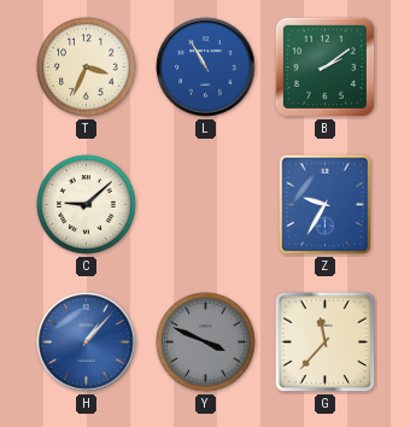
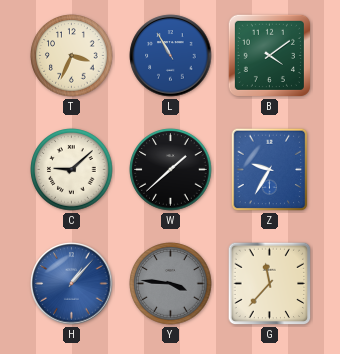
B: 2:09 -> 4:09 (269, 55)
W: none -> 1:38 (171, 170)
Y: 3:49 -> 3:46 (171, 284)
